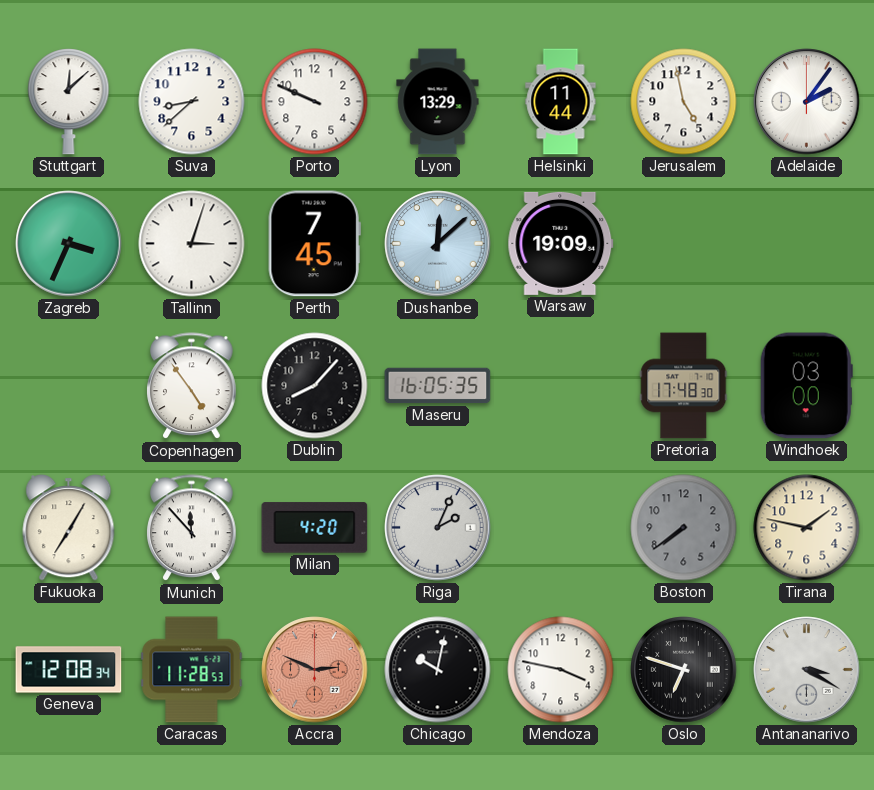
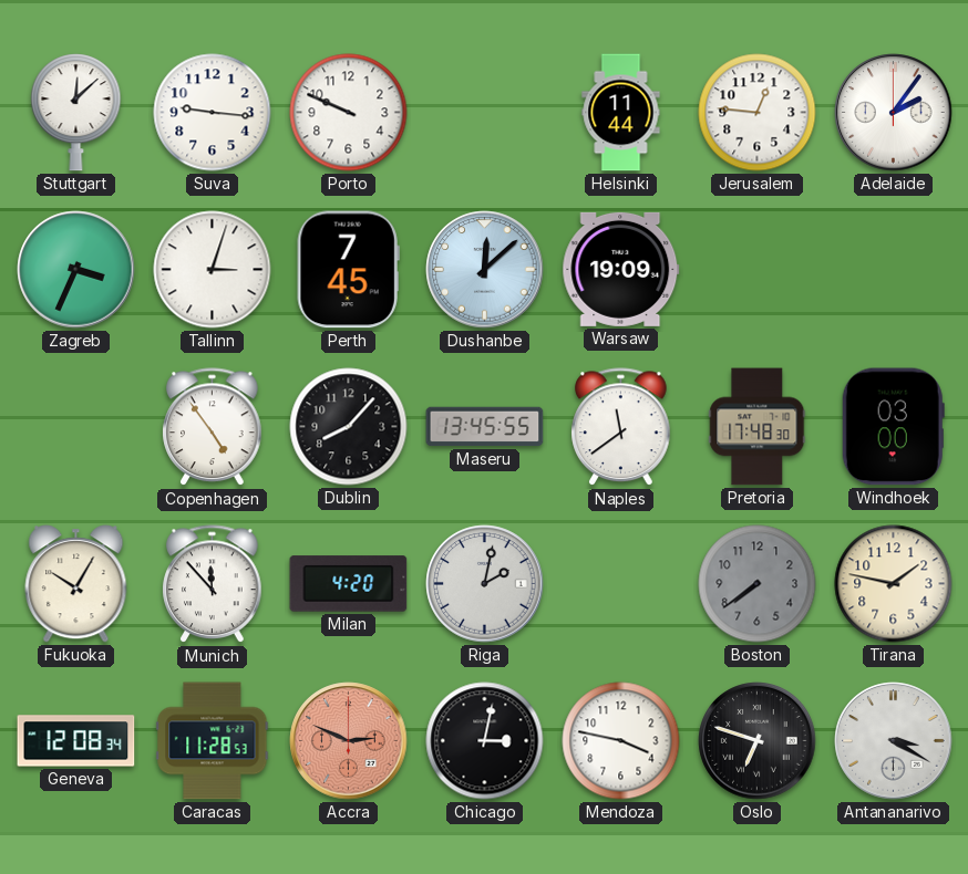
Suva: 8:38 -> 9:16 (213, 113)
Lyon: 13:29 -> none (438, 102)
Jerusalem: 4:58 -> 12:46 (758, 113)
Maseru: 16:05 -> 13:45 (485, 427)
Naples: none -> 11:39 (621, 427)
Fukuoka: 7:05 -> 10:05 (76, 584)
Riga: 2:04 -> 2:02 (485, 584)
Chicago: 10:02 -> 3:02 (485, 741)
